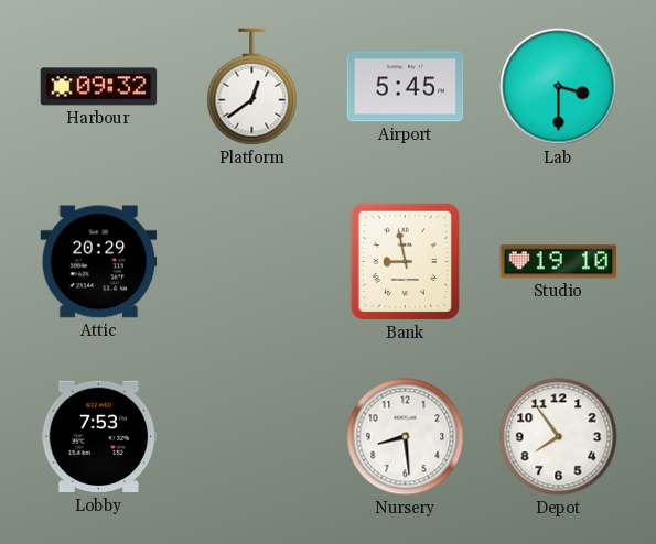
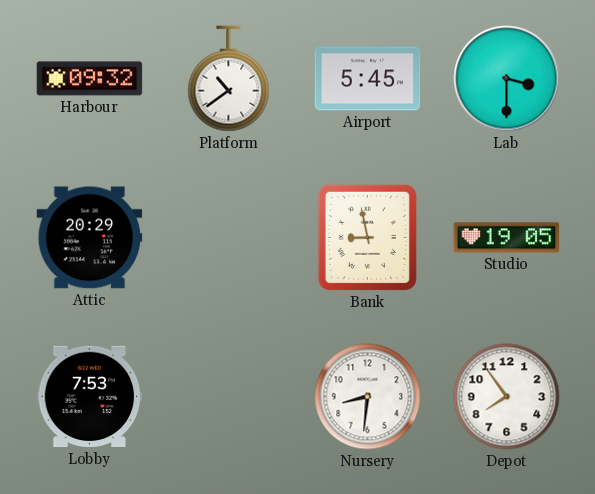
Platform: 12:39 -> 10:39 (229, 79)
Studio: 19:10 -> 19:05 (507, 238)
Nursery: 8:29 -> 8:31 (368, 397)
